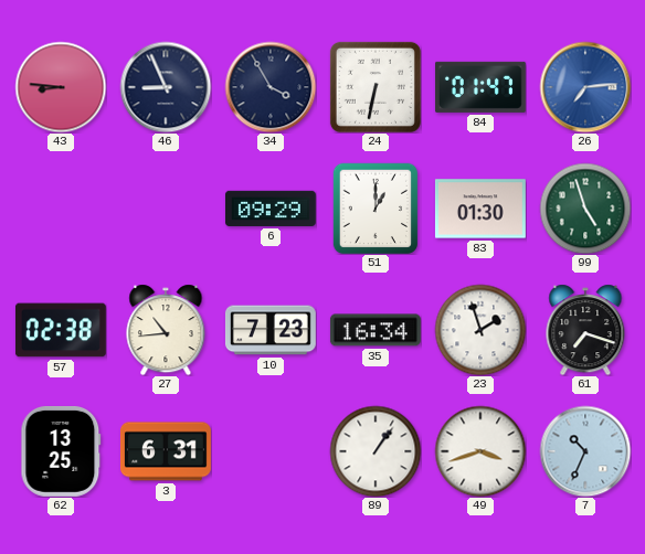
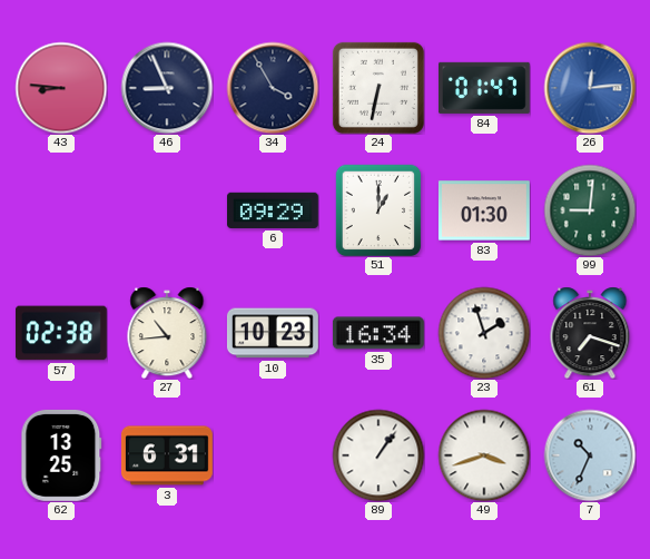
26: 7:14 -> 12:14 (590, 88)
99: 4:57 -> 9:01 (590, 210)
10: 7:23 -> 10:23 (273, 333)
